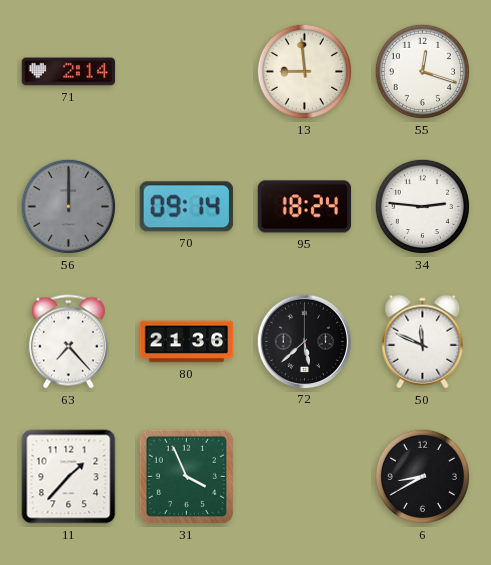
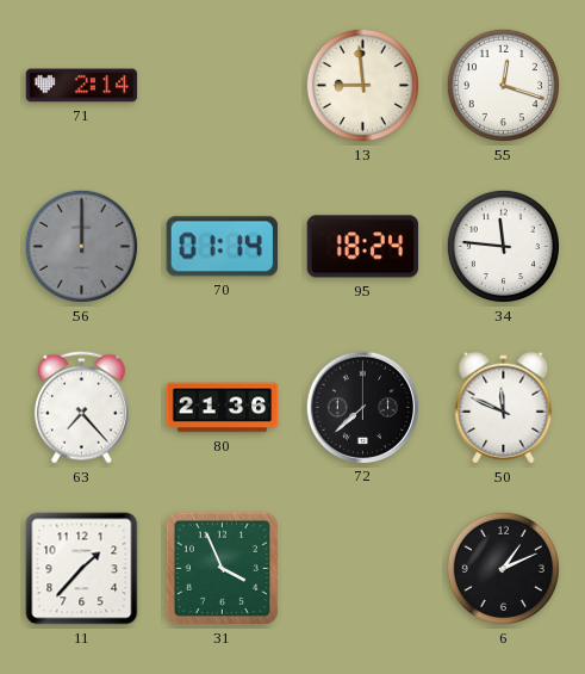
70: 09:14 -> 01:14 (222, 247)
34: 2:46 -> 11:46 (503, 246)
72: 5:38 -> 7:38 (362, 407)
6: 8:40 -> 1:11 (503, 568)
